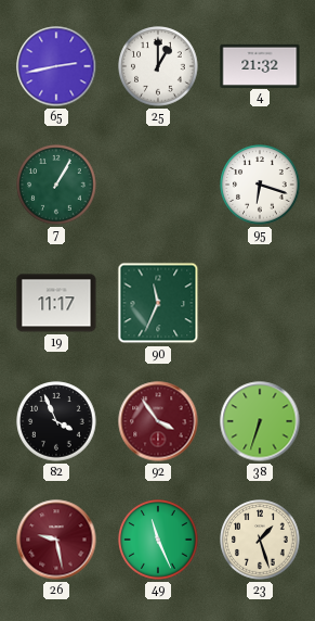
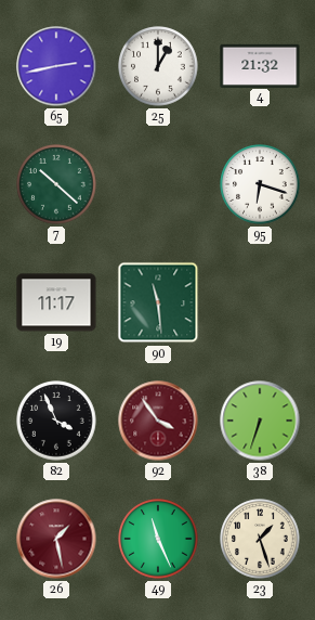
7: 1:05 -> 10:22 (56, 184)
90: 11:34 -> 11:29 (158, 302)
26: 9:28 -> 1:28 (56, 539)
